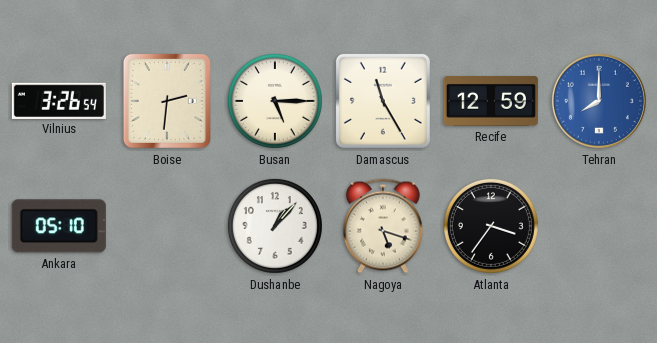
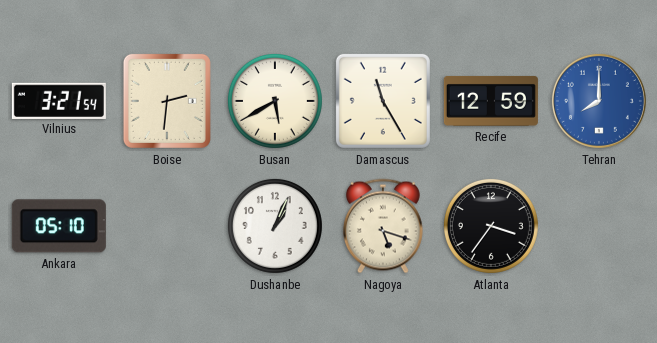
Vilnius: 3:26 -> 3:21 (59, 100)
Busan: 5:15 -> 5:40 (275, 101)
Dushanbe: 1:07 -> 1:04 (275, 226)
